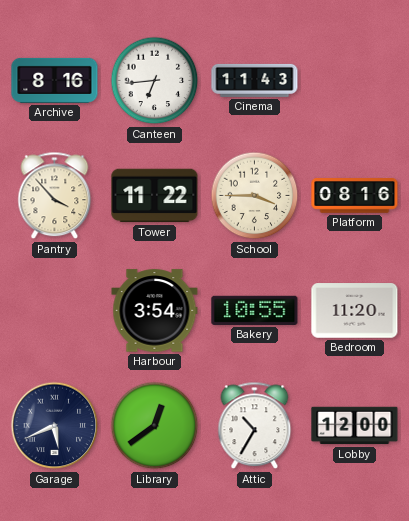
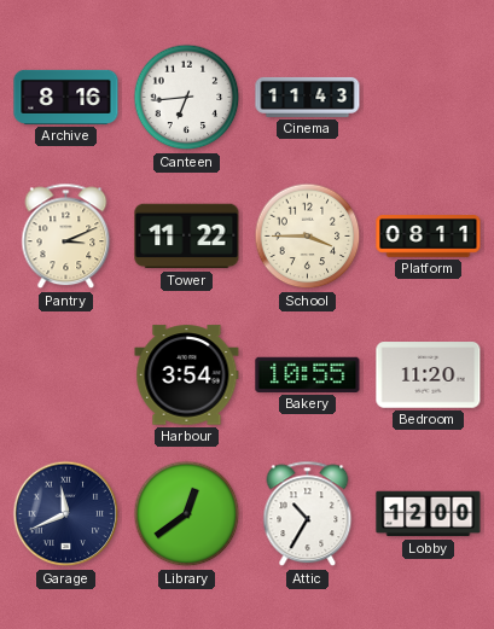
Pantry: 3:53 -> 3:11 (66, 237)
Platform: 08:16 -> 08:11 (429, 237)
Garage: 5:41 -> 11:41 (66, 514)
